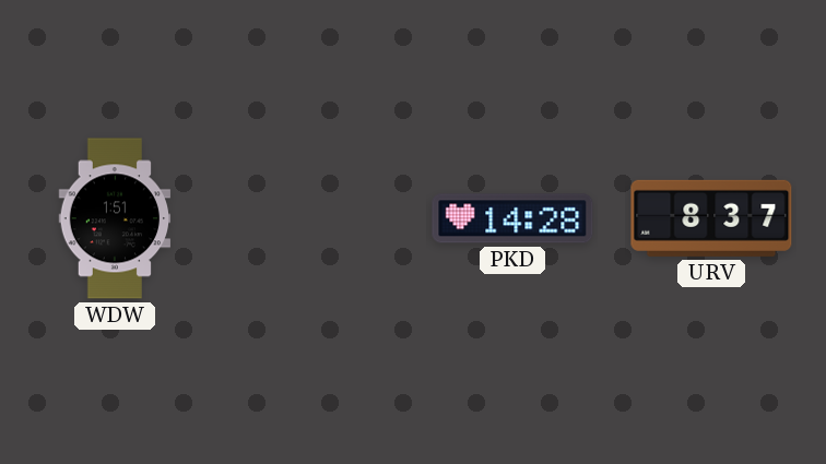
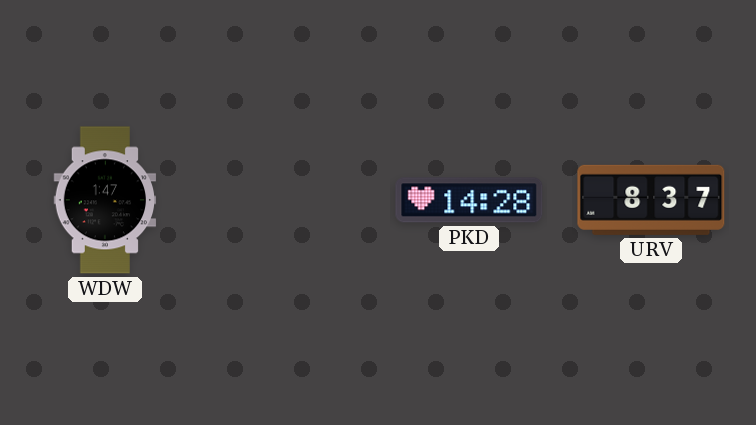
WDW: 1:51 -> 1:47 (105, 200)
